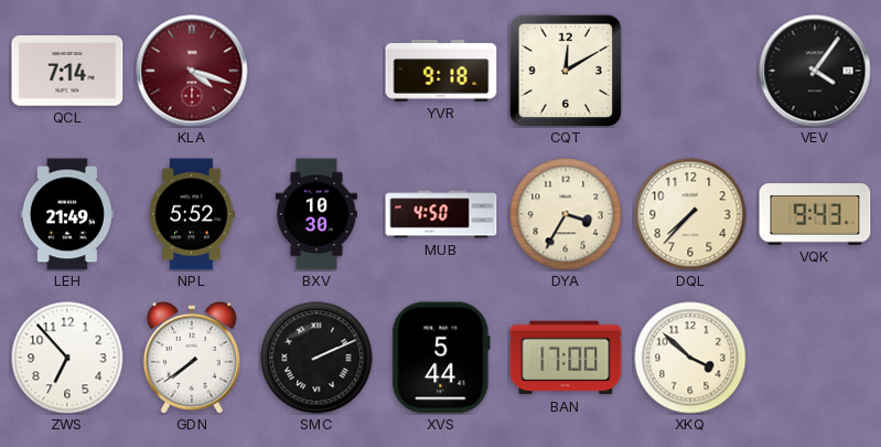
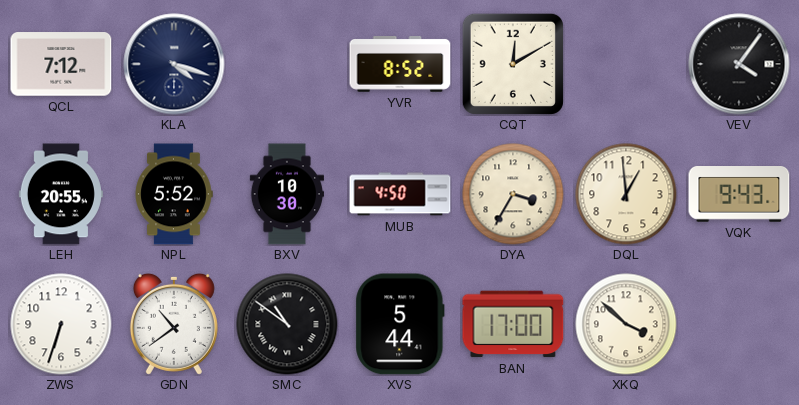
QCL: 7:14 -> 7:12 (61, 64)
KLA dial: burgundy -> navy (174, 64)
YVR: 9:18 -> 8:52 (400, 64)
LEH: 21:49 -> 20:55 (61, 194)
DQL: 7:37 -> 12:59 (626, 194)
ZWS: 6:53 -> 6:33 (61, 324)
GDN: 7:39 -> 10:39 (174, 324)
SMC: 2:11 -> 10:51 (287, 324)
